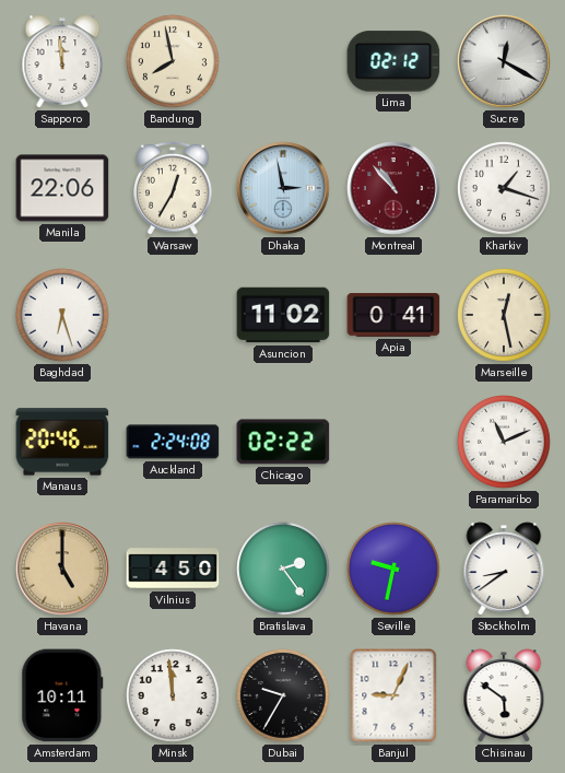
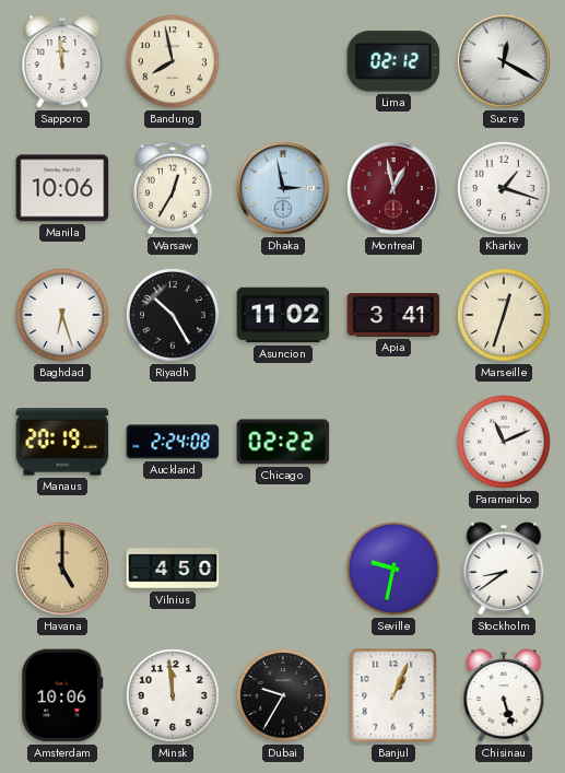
Manila: 22:06 -> 10:06 (62, 188)
Montreal: 10:53 -> 12:58 (393, 188)
Riyadh: none -> 10:25 (173, 315)
Apia: 0:41 -> 3:41 (393, 315)
Marseille: 12:28 -> 12:33 (504, 315)
Manaus: 20:46 -> 20:19 (62, 442)
Bratislava: 2:24 -> none (283, 569)
Amsterdam: 10:11 -> 10:06 (62, 695)
Banjul: 9:04 -> 1:04 (393, 695)
Chisinau: 5:51 -> 5:27 (504, 695)
